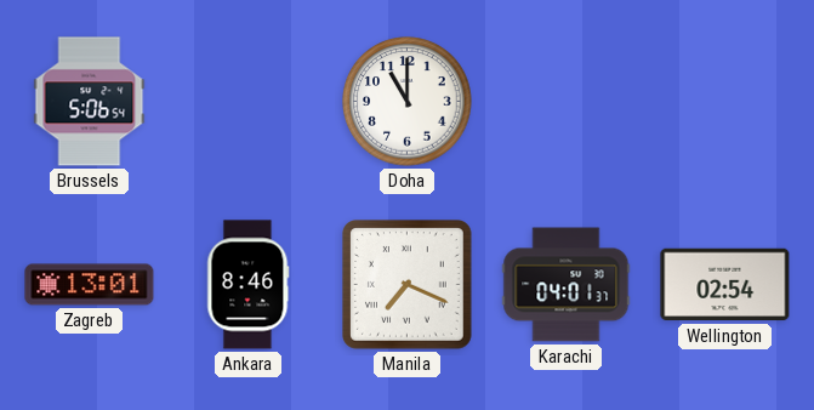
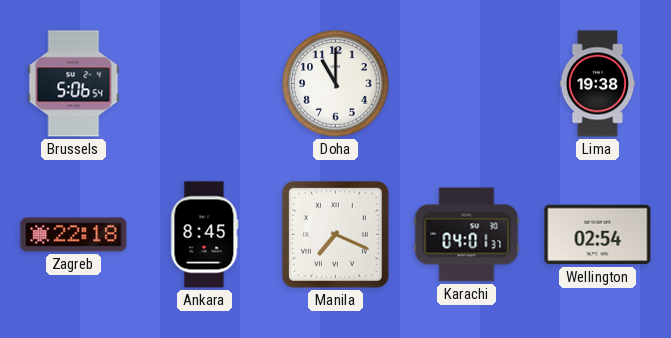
Lima: none -> 19:38 (598, 84)
Zagreb: 13:01 -> 22:18 (74, 235)
Ankara: 8:46 -> 8:45 (205, 235)
